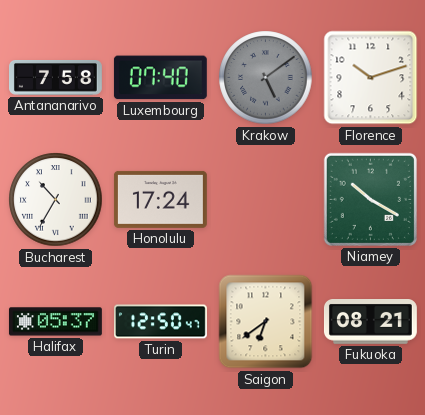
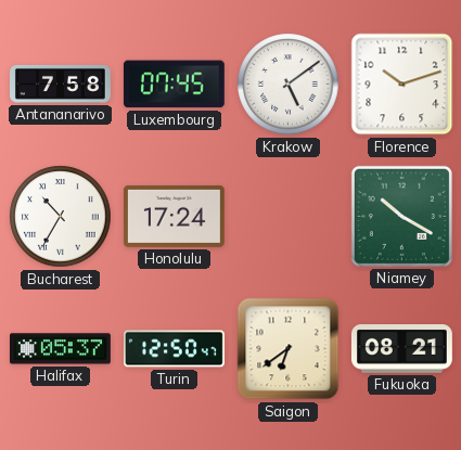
Luxembourg: 07:40 -> 07:45 (174, 85)
Krakow dial: grey -> white (289, 85)
